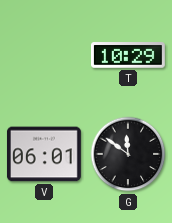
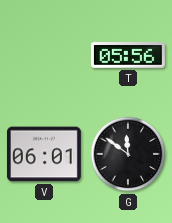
T: 10:29 -> 05:56 (128, 55)
